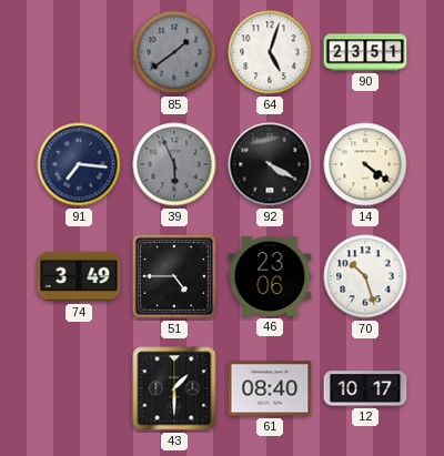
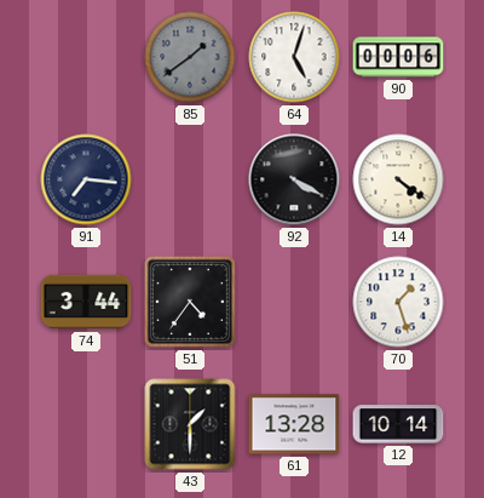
90: 23:51 -> 00:06 (398, 57)
39: 5:56 -> none (174, 164)
74: 3:49 -> 3:44 (86, 302)
51: 4:45 -> 4:36 (190, 302)
46: 23:06 -> none (270, 276)
70: 10:27 -> 1:27 (398, 302)
61: 08:40 -> 13:28 (294, 424)
12: 10:17 -> 10:14 (398, 424)
